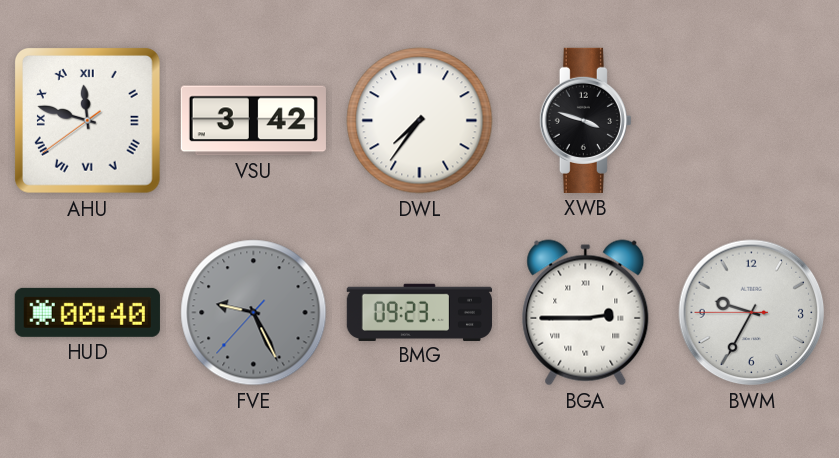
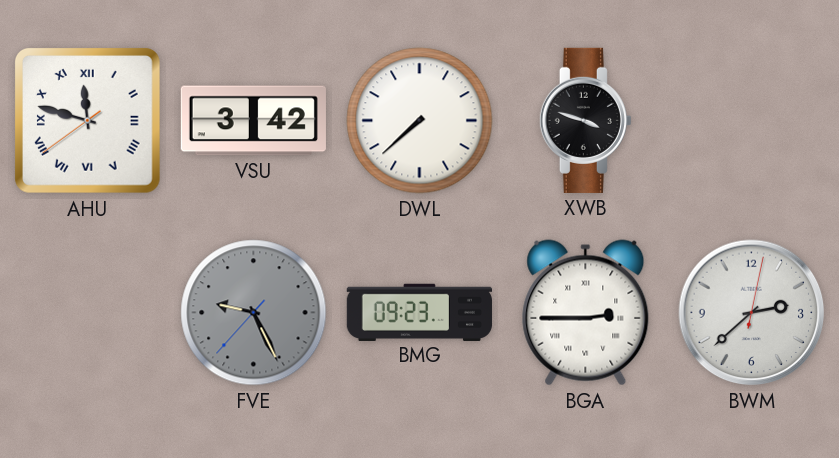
DWL: 7:36 -> 7:38 (420, 121)
HUD: 00:40 -> none (87, 312)
BWM: 9:34 -> 2:38 (752, 313)
